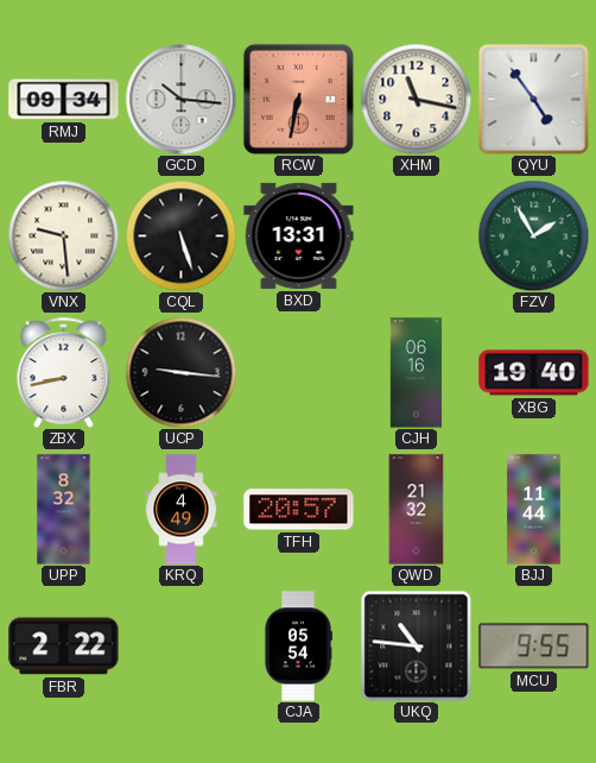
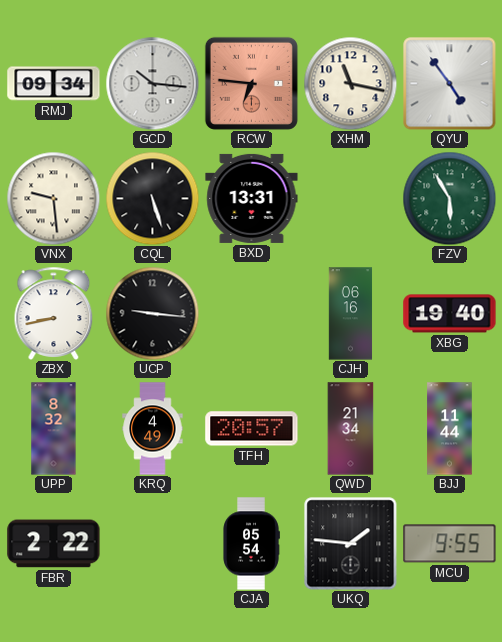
RCW: 6:32 -> 6:46 (251, 83)
FZV: 1:55 -> 5:55 (449, 198)
QWD: 21:32 -> 21:34 (351, 429)
UKQ: 10:46 -> 1:46 (350, 543)
